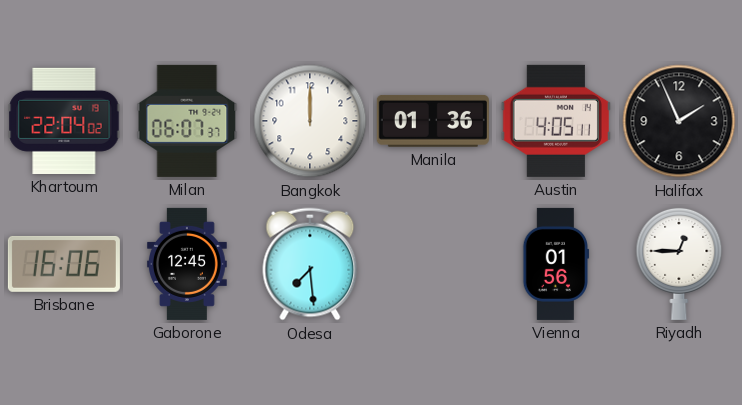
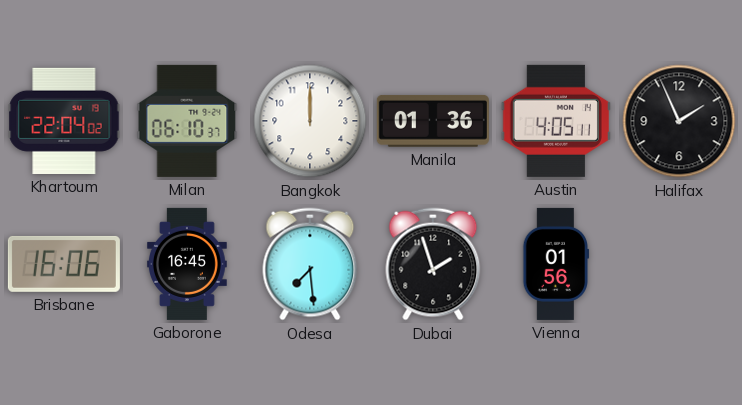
Milan: 06:07 -> 06:10 (187, 121)
Gaborone: 12:45 -> 16:45 (187, 264)
Dubai: none -> 1:57 (433, 264)
Riyadh: 12:45 -> none (679, 263)
